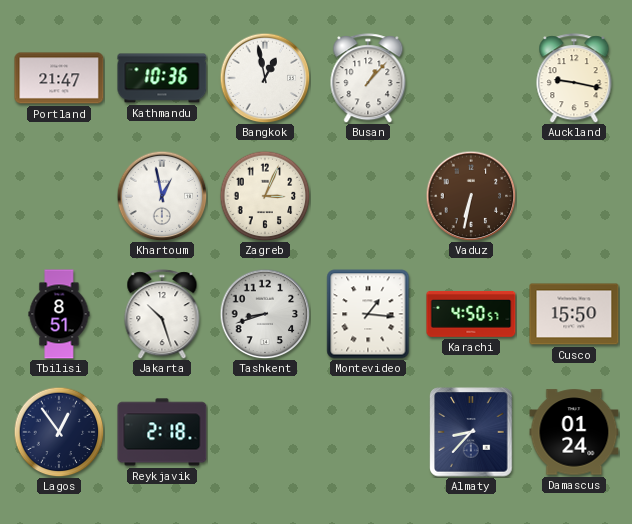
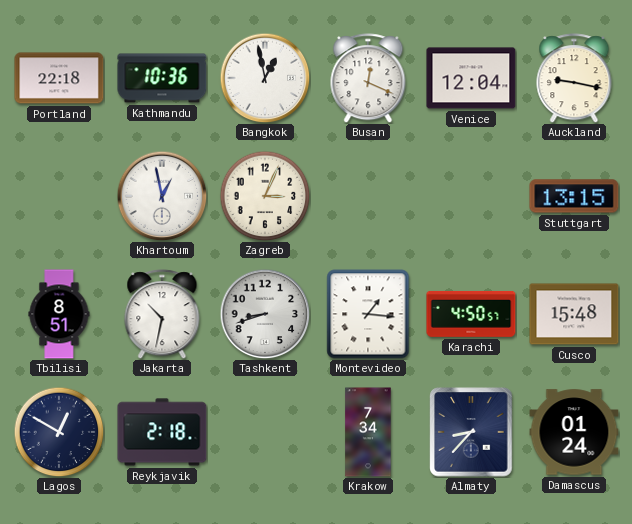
Portland: 21:47 -> 22:18 (59, 78)
Busan: 1:07 -> 12:19 (368, 78)
Venice: none -> 12:04 (471, 78)
Vaduz: 6:32 -> none (471, 196)
Stuttgart: none -> 13:15 (574, 196)
Jakarta: 10:27 -> 10:32 (162, 314)
Cusco: 15:50 -> 15:48 (574, 314)
Lagos: 12:54 -> 12:50 (59, 432)
Krakow: none -> 7:34 (368, 432)
